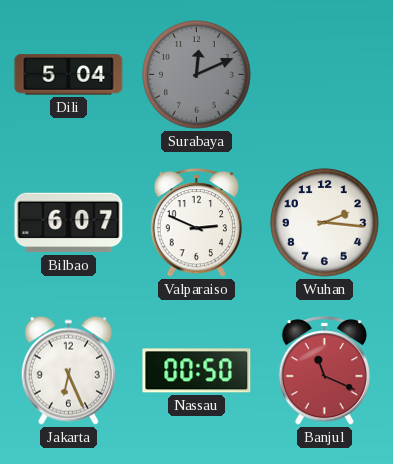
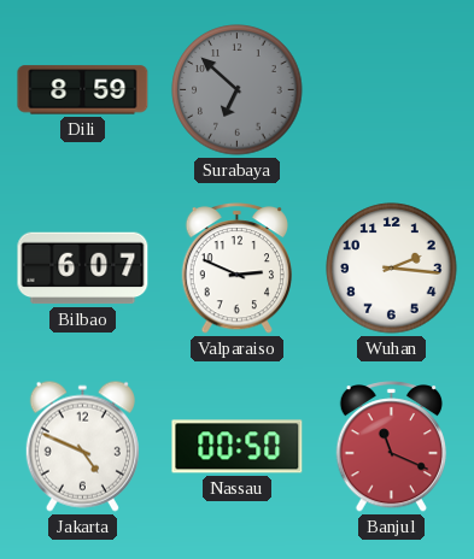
Dili: 5:04 -> 8:59 (83, 90)
Surabaya: 12:11 -> 6:52 (238, 90)
Jakarta: 6:26 -> 4:49 (82, 446)
